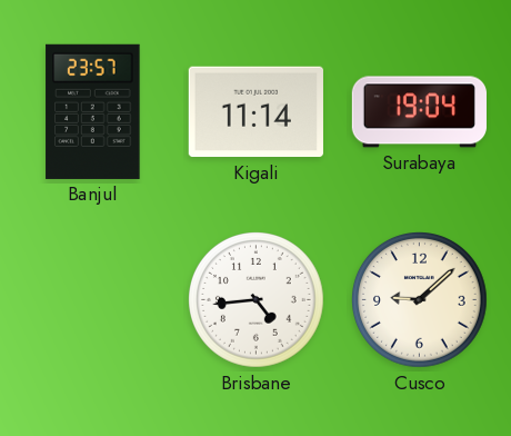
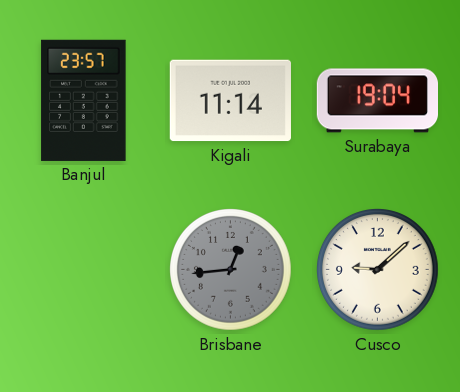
Brisbane: 4:44 -> 12:44 (231, 270)
Brisbane dial: white -> grey (231, 270)
